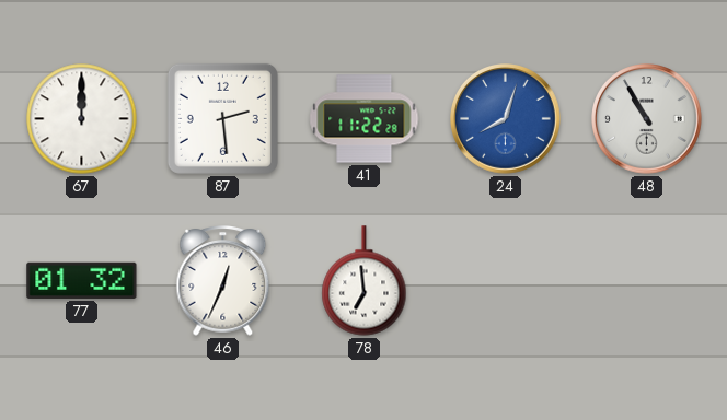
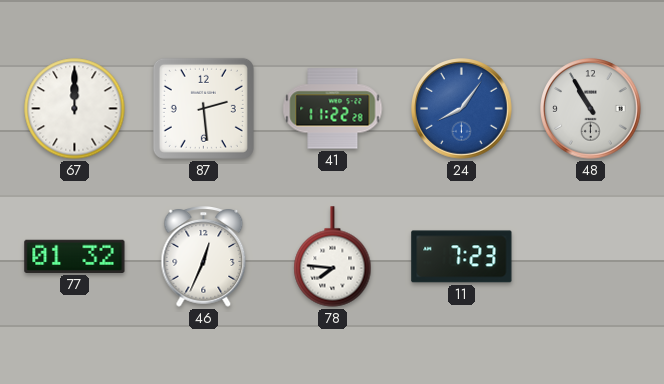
24: 8:03 -> 8:06 (462, 109)
78: 6:59 -> 7:46 (333, 257)
11: none -> 7:23 (462, 257)
